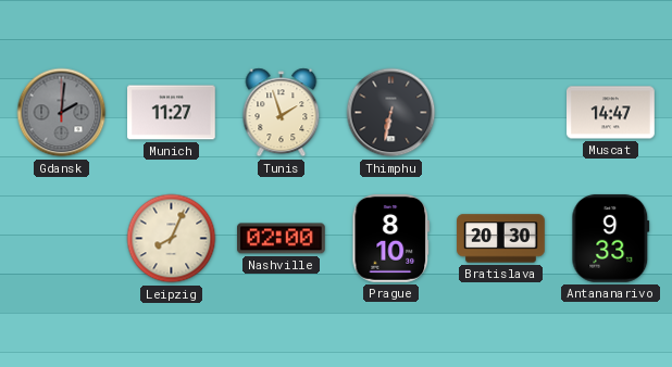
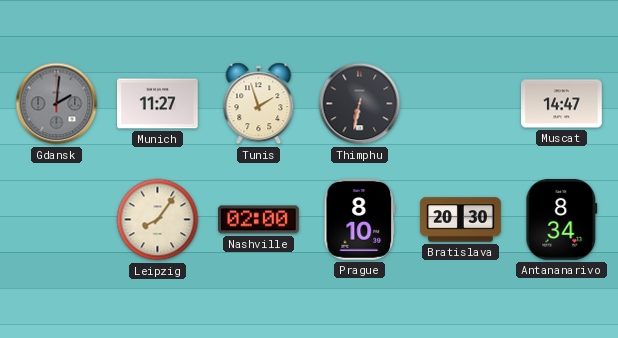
Leipzig: 8:04 -> 8:06 (158, 220)
Antananarivo: 9:33 -> 8:34 (562, 220)
